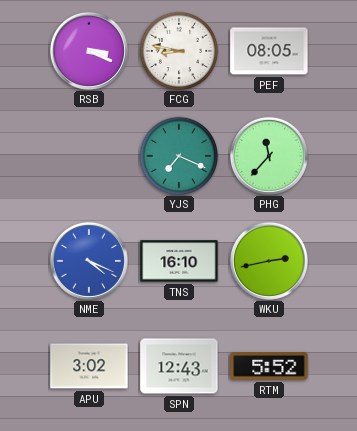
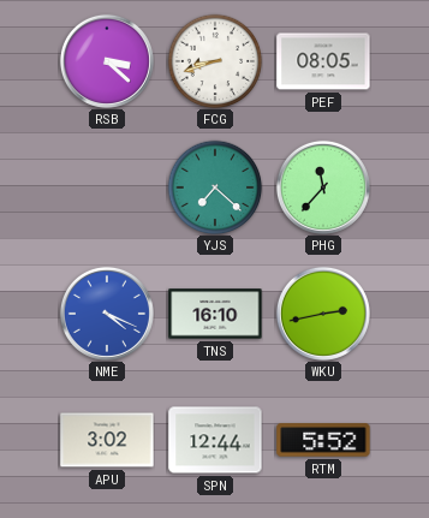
RSB: 3:19 -> 3:22 (107, 61)
FCG: 8:47 -> 8:42 (215, 61)
YJS: 7:19 -> 7:22 (215, 187)
SPN: 12:43 -> 12:44 (215, 440)
